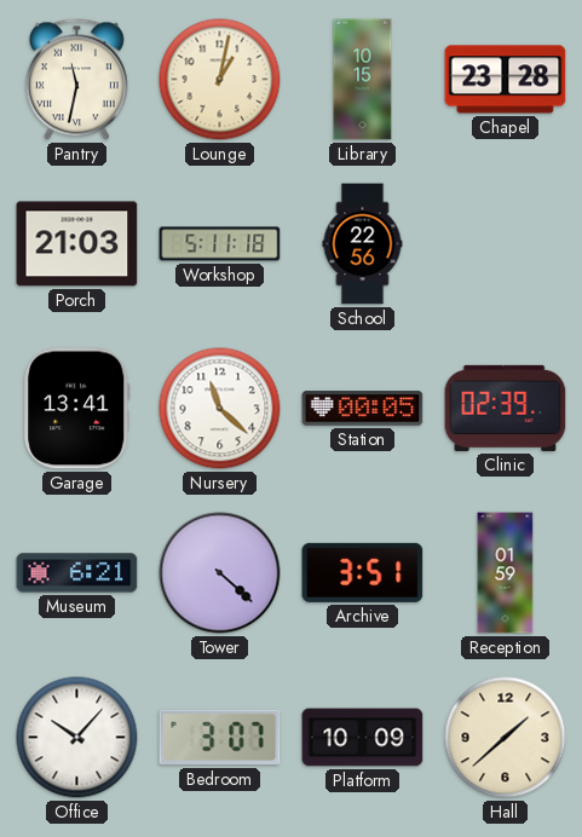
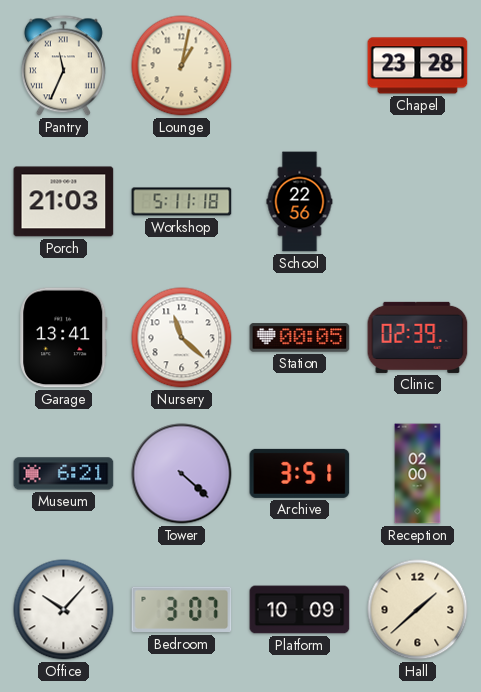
Pantry: 11:32 -> 11:34 (63, 66)
Library: 10:15 -> none (363, 80)
Reception: 01:59 -> 02:00 (418, 474)
